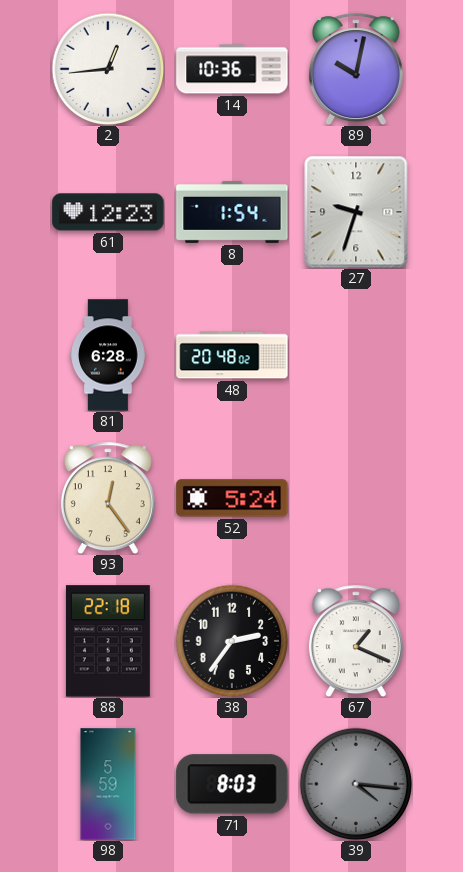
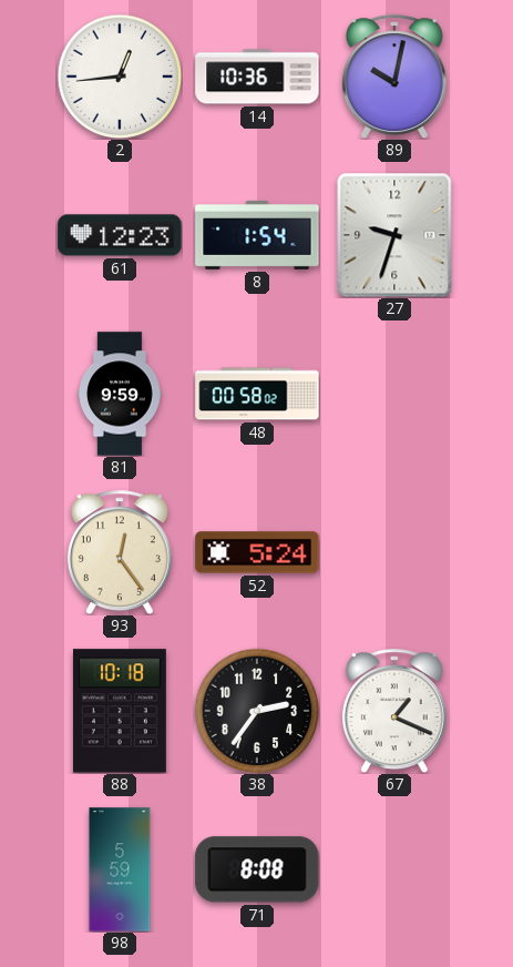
81: 6:28 -> 9:59 (120, 394)
48: 20:48 -> 00:58 (257, 394)
88: 22:18 -> 10:18 (120, 711)
71: 8:03 -> 8:08 (257, 869)
39: 4:16 -> none (356, 784)
